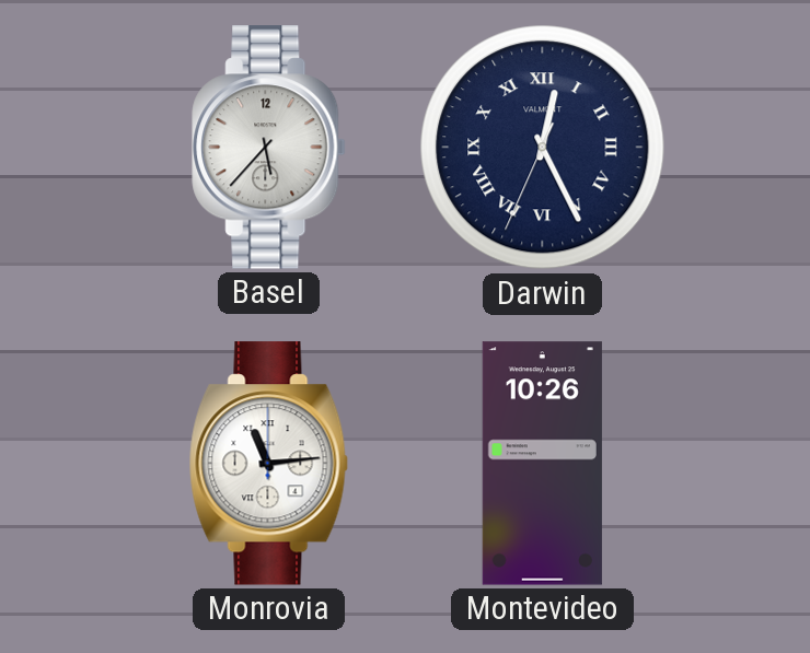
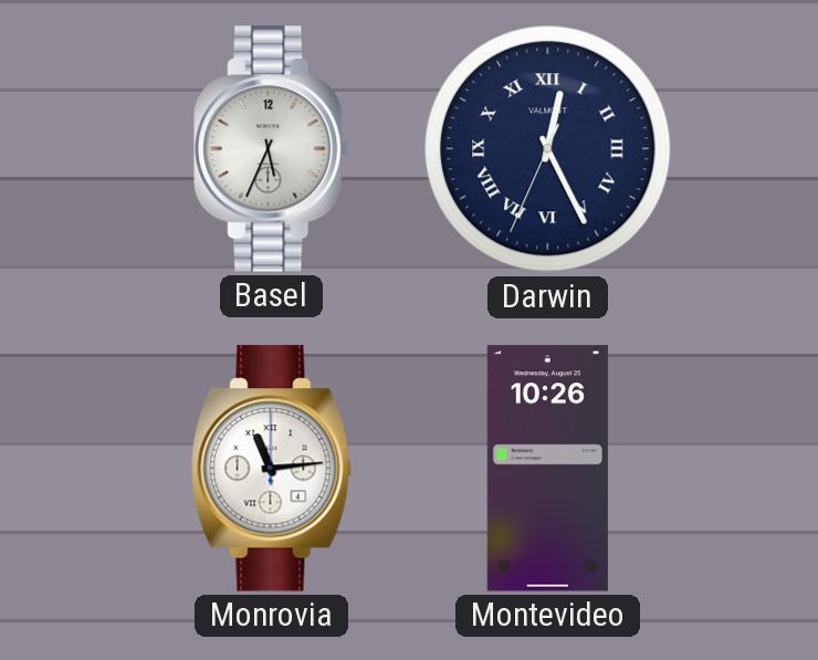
Basel: 5:37 -> 5:34 (272, 149)
